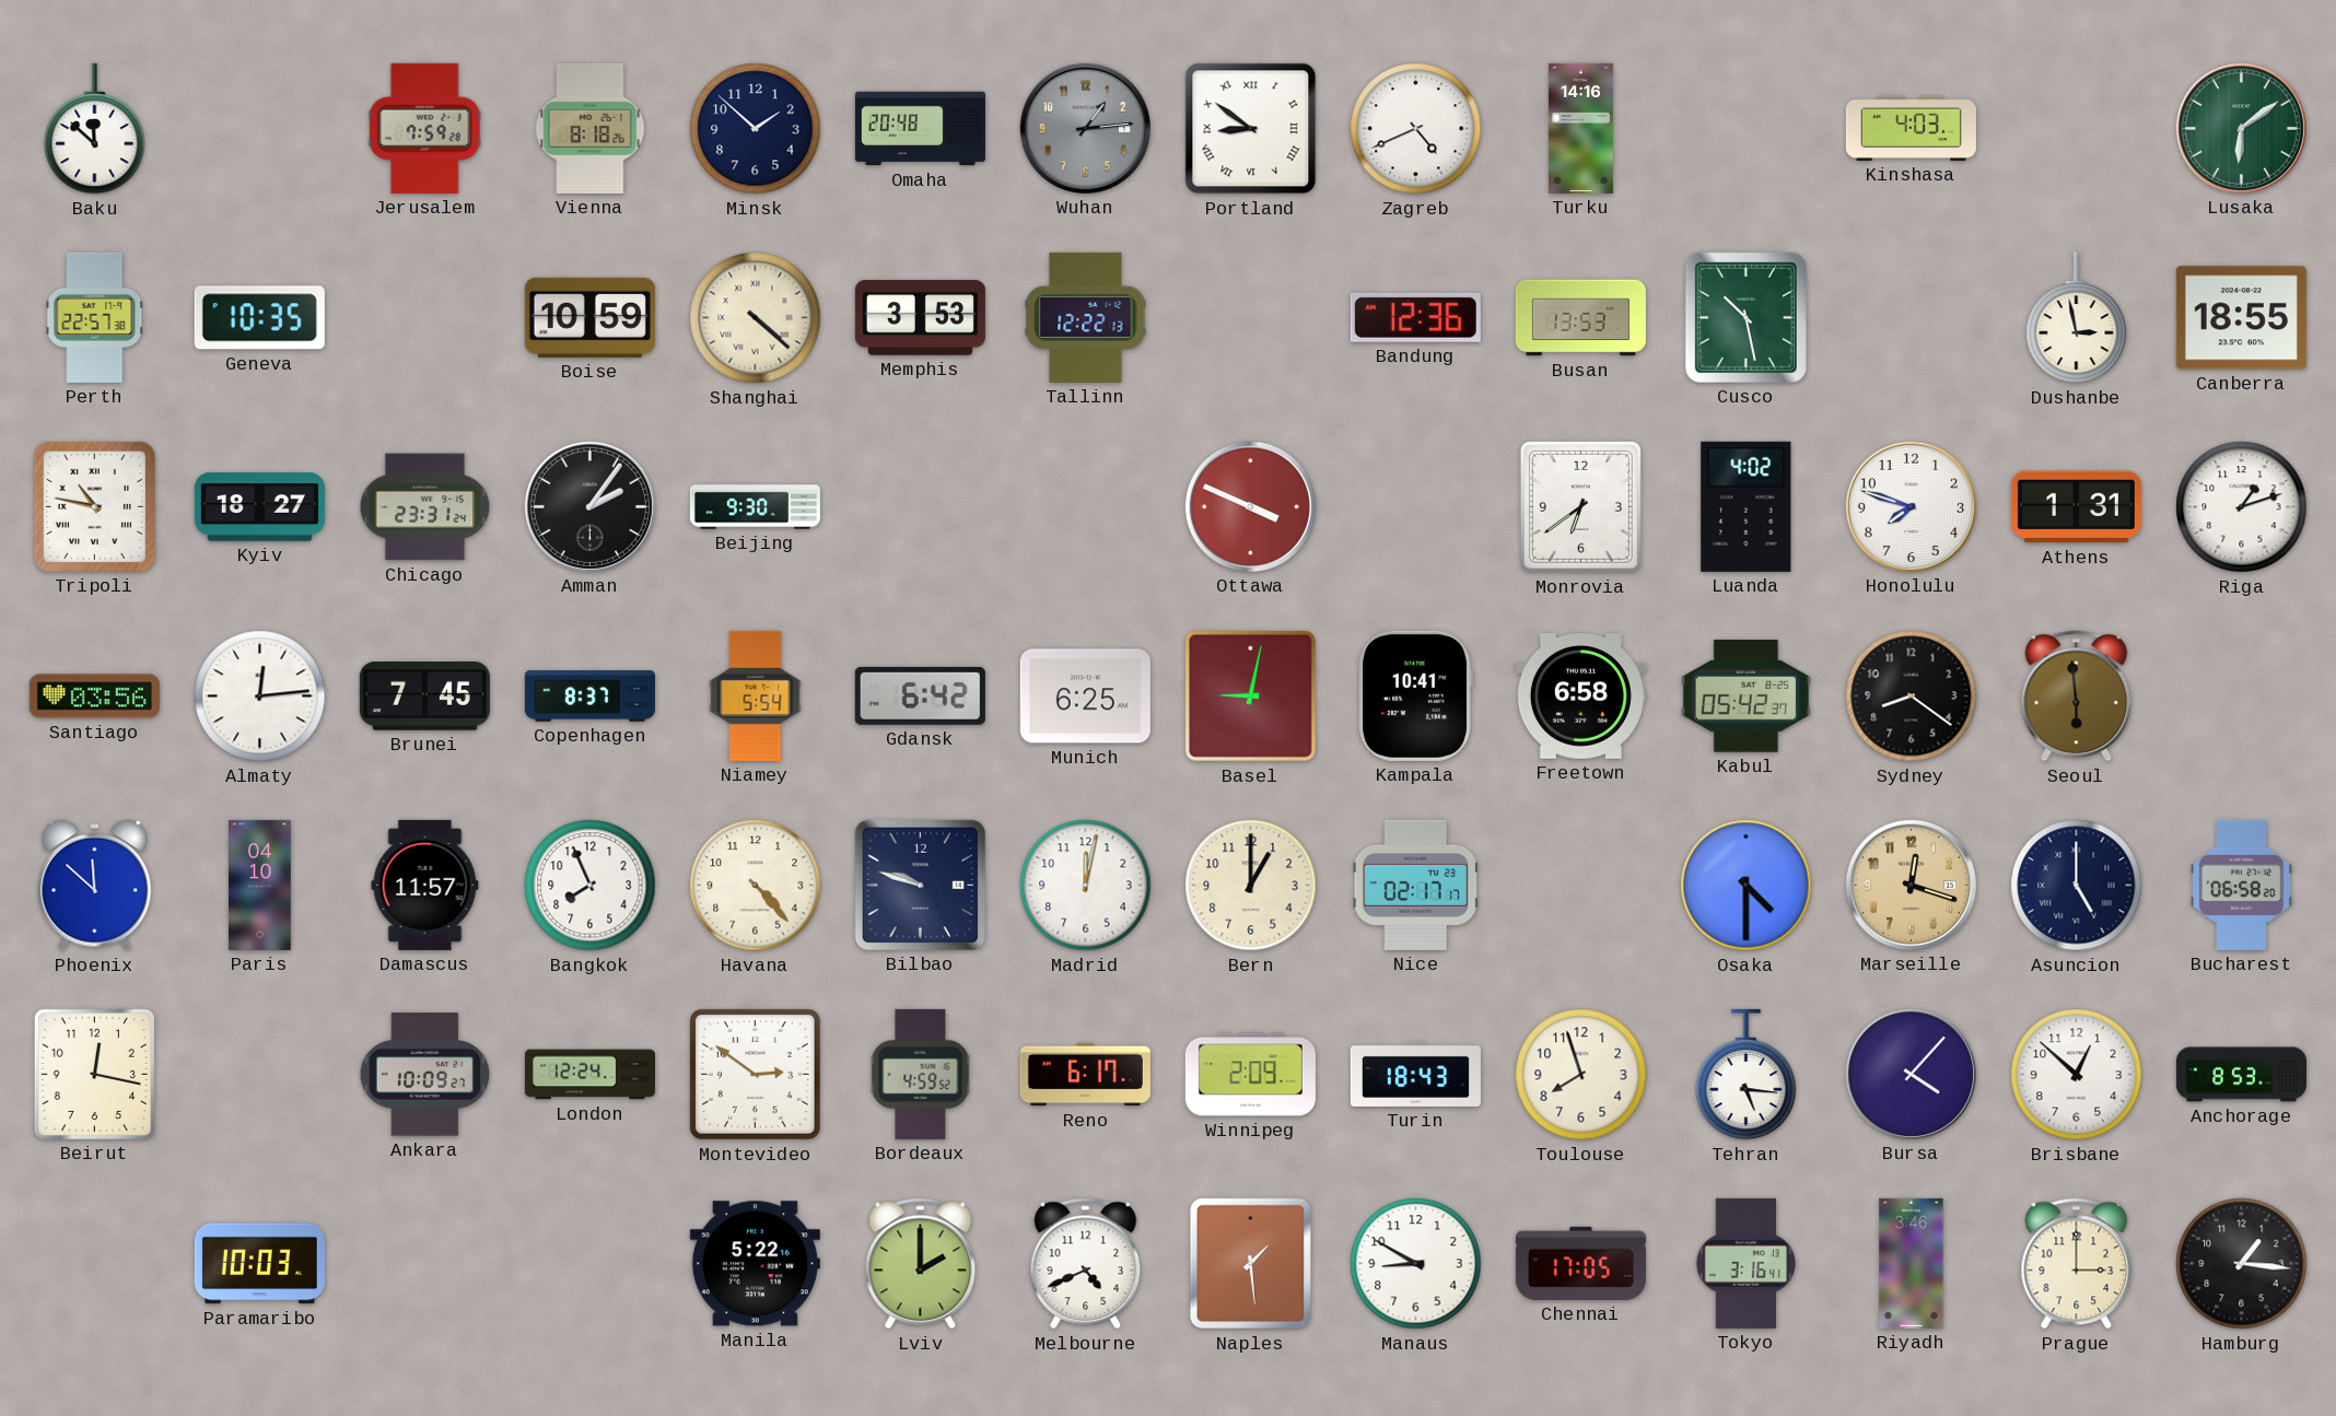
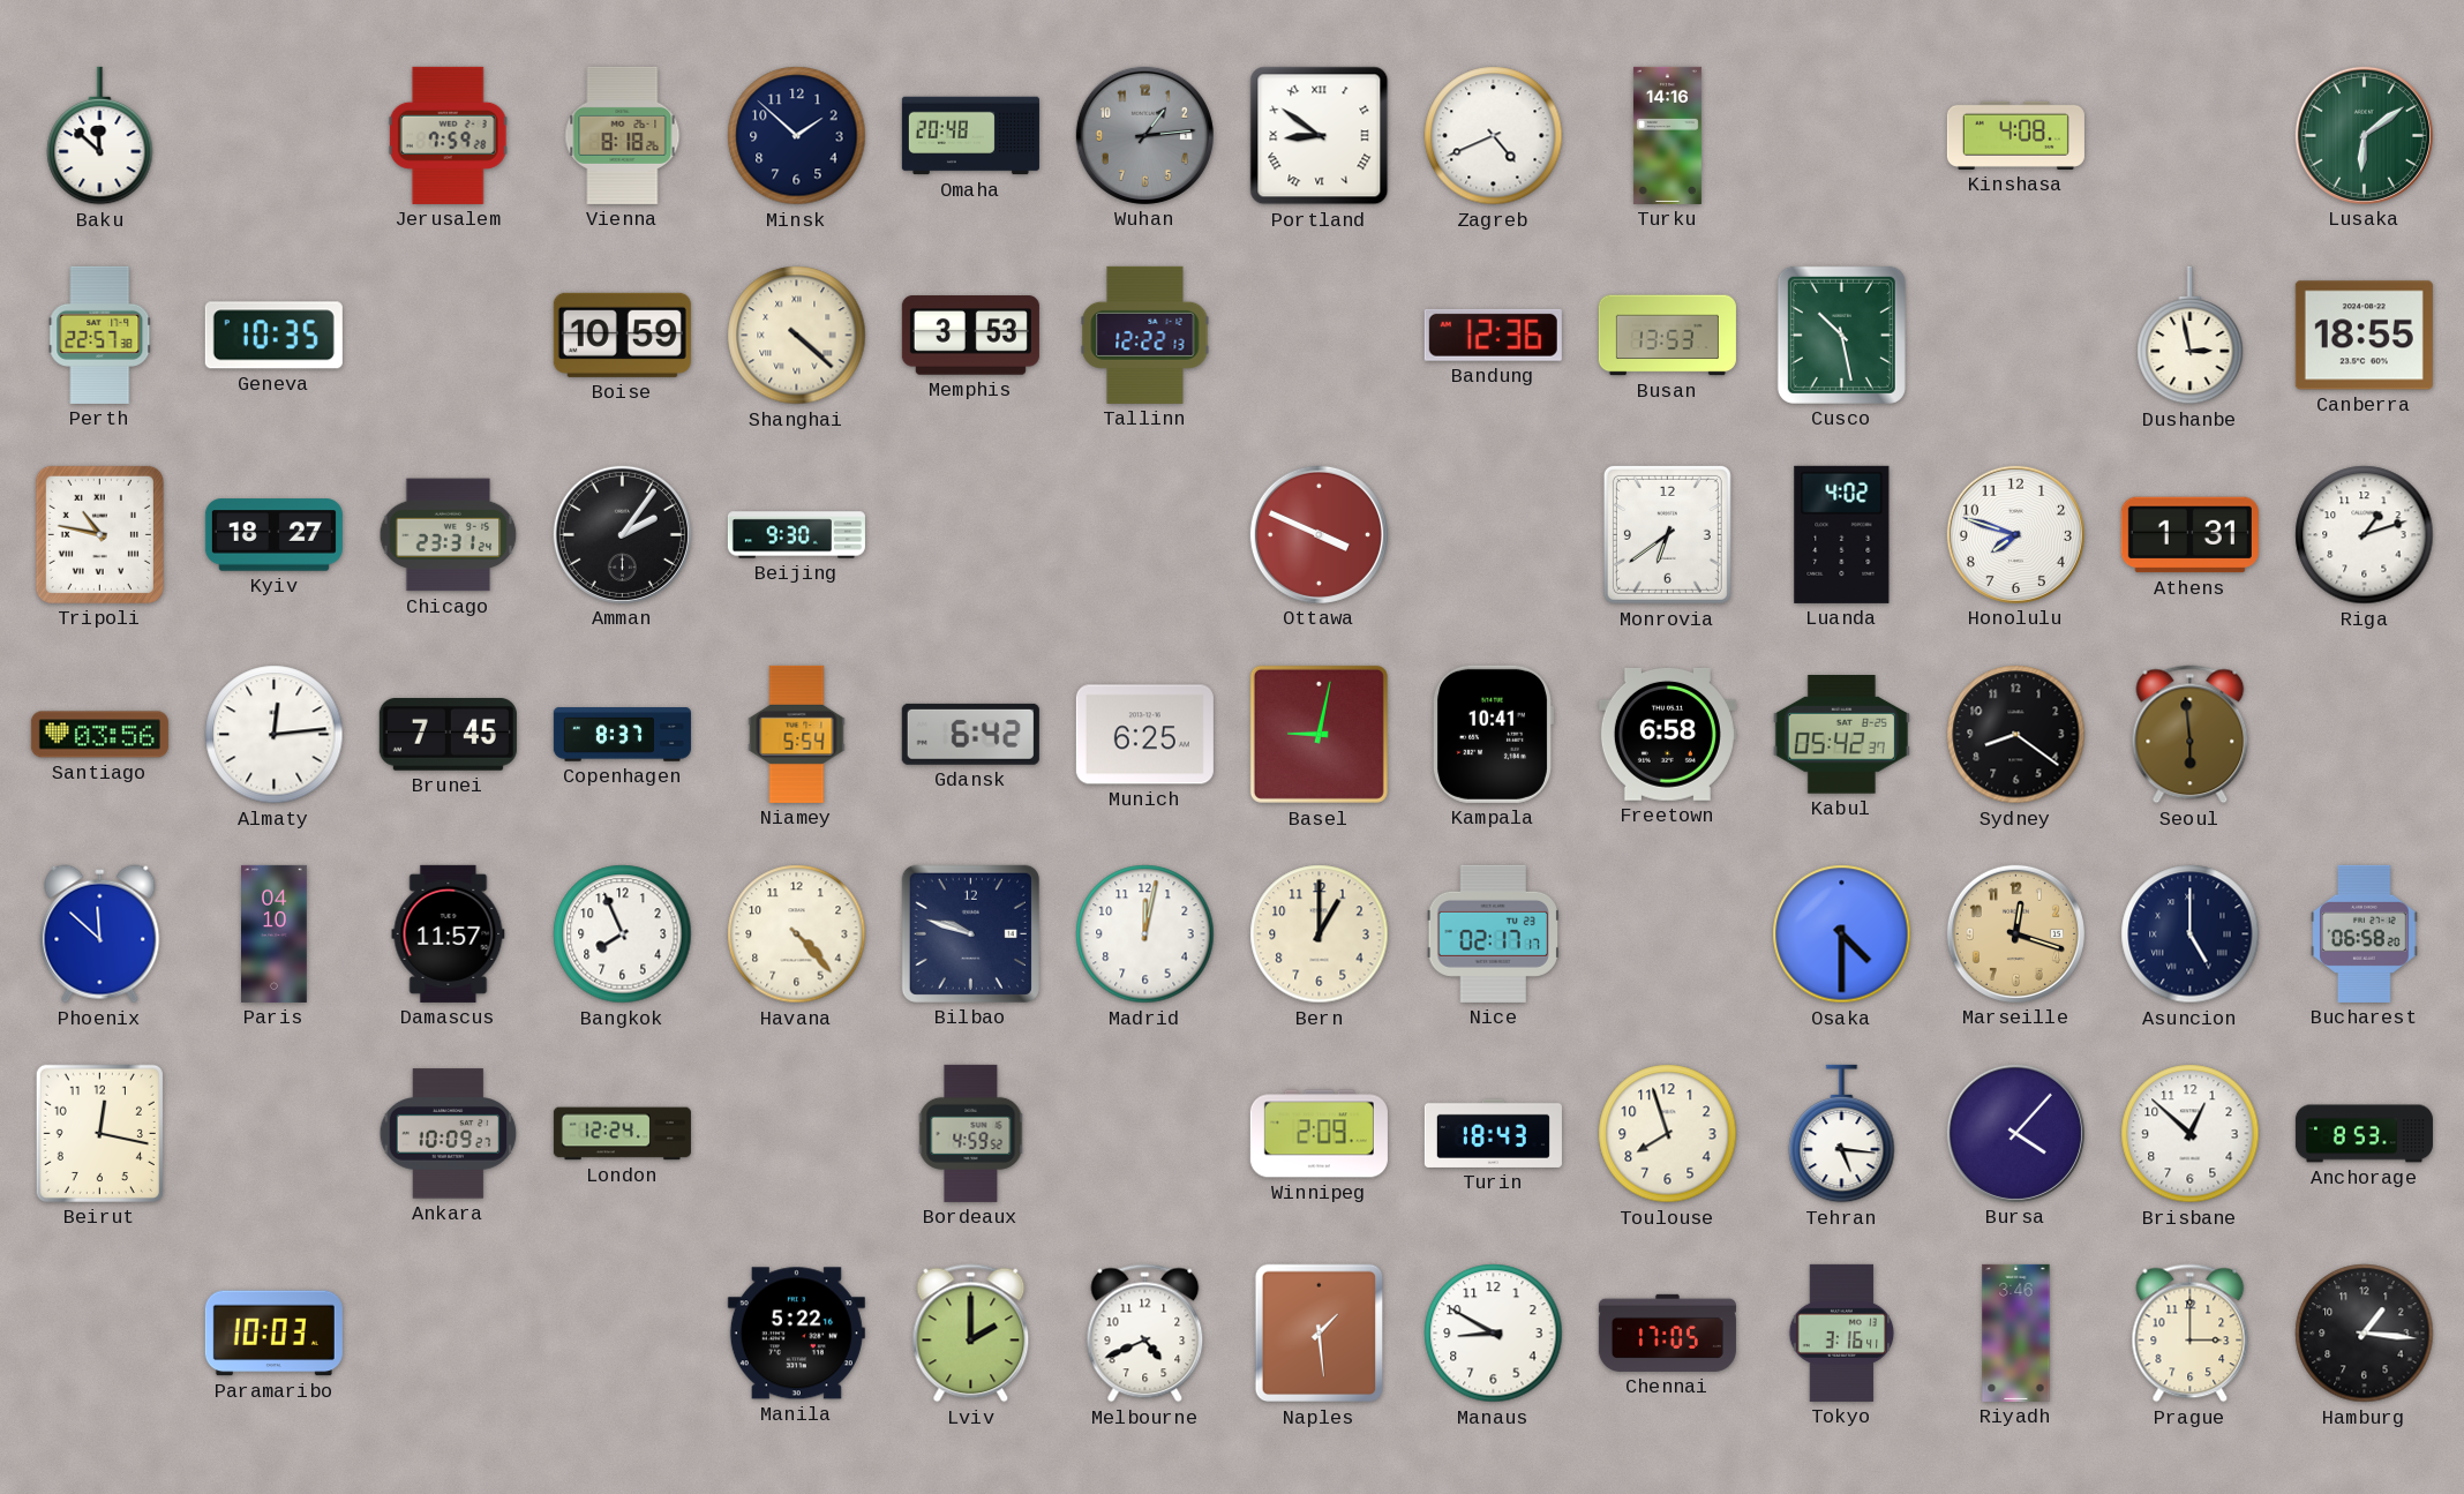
Kinshasa: 4:03 -> 4:08 (2015, 135)
Montevideo: 2:51 -> none (755, 1074)
Reno: 6:17 -> none (1085, 1075)
